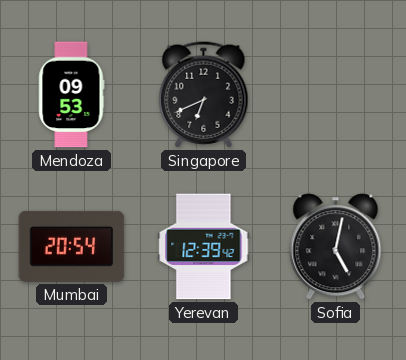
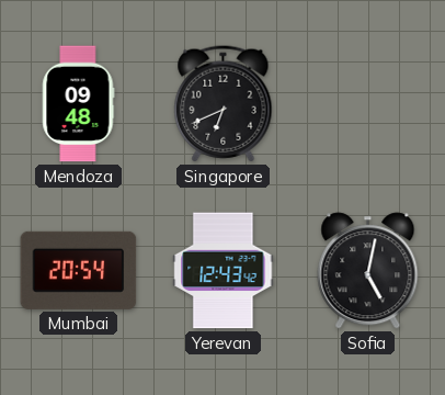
Mendoza: 09:53 -> 09:48 (78, 104)
Yerevan: 12:39 -> 12:43 (224, 271)
